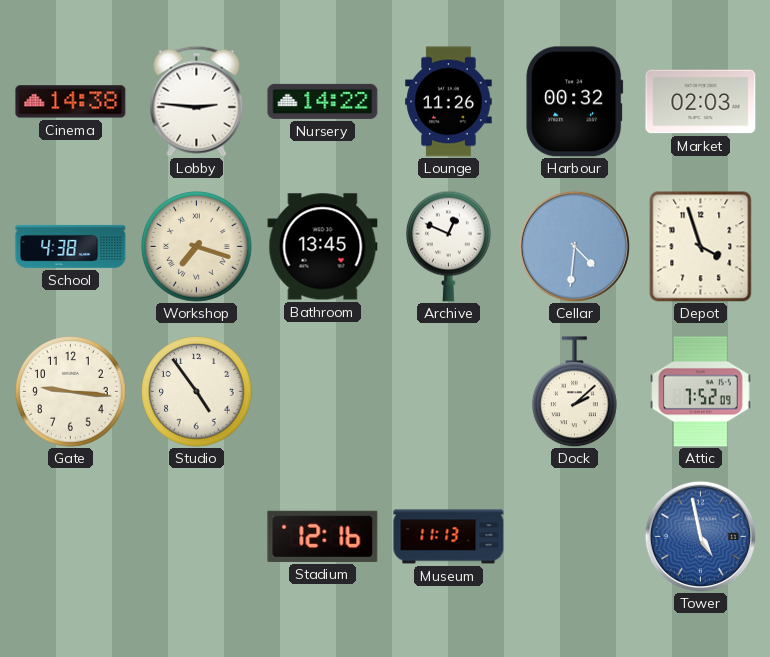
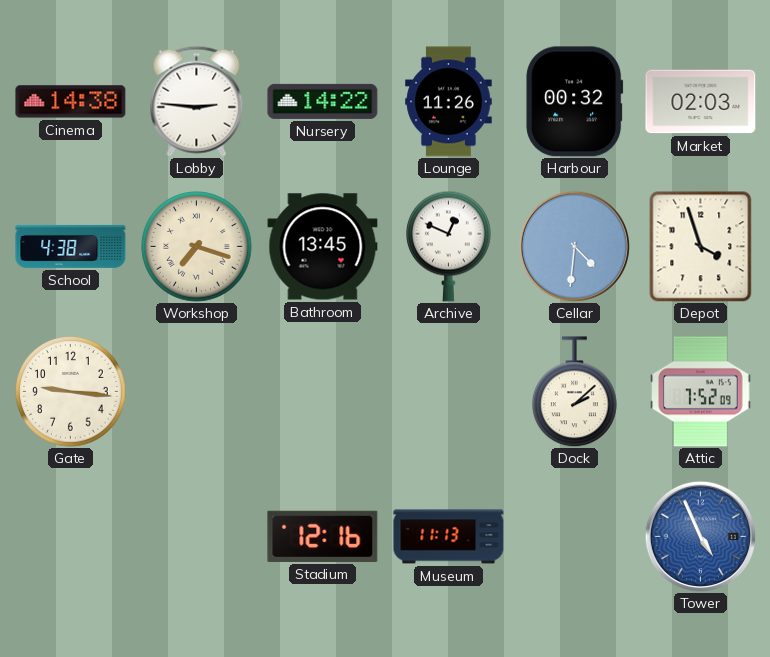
Studio: 4:54 -> none (197, 392)
Tower: 4:58 -> 4:56 (700, 536)
